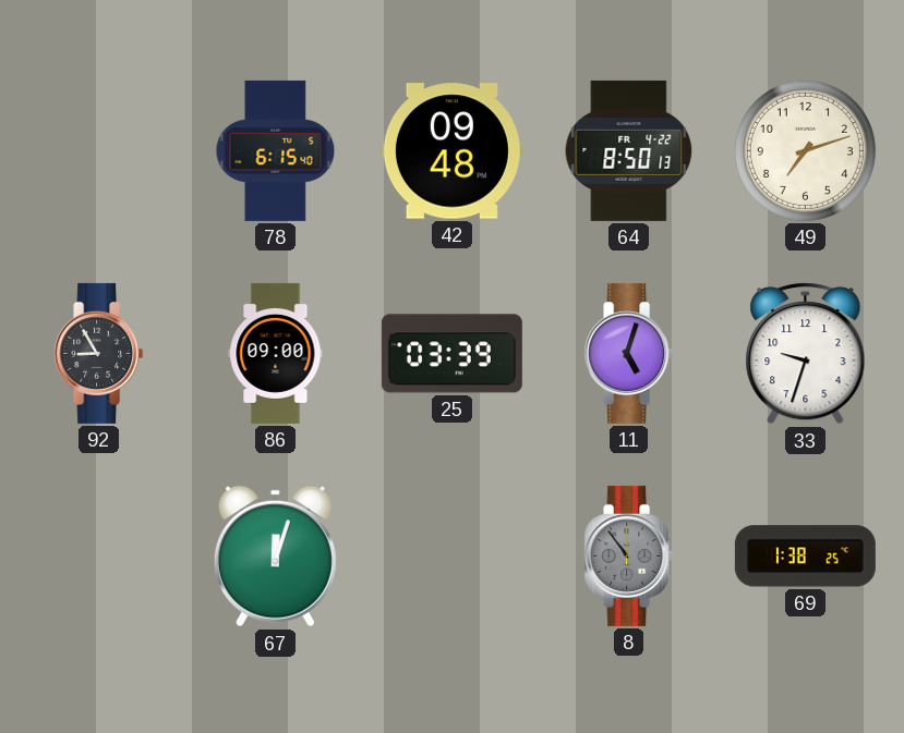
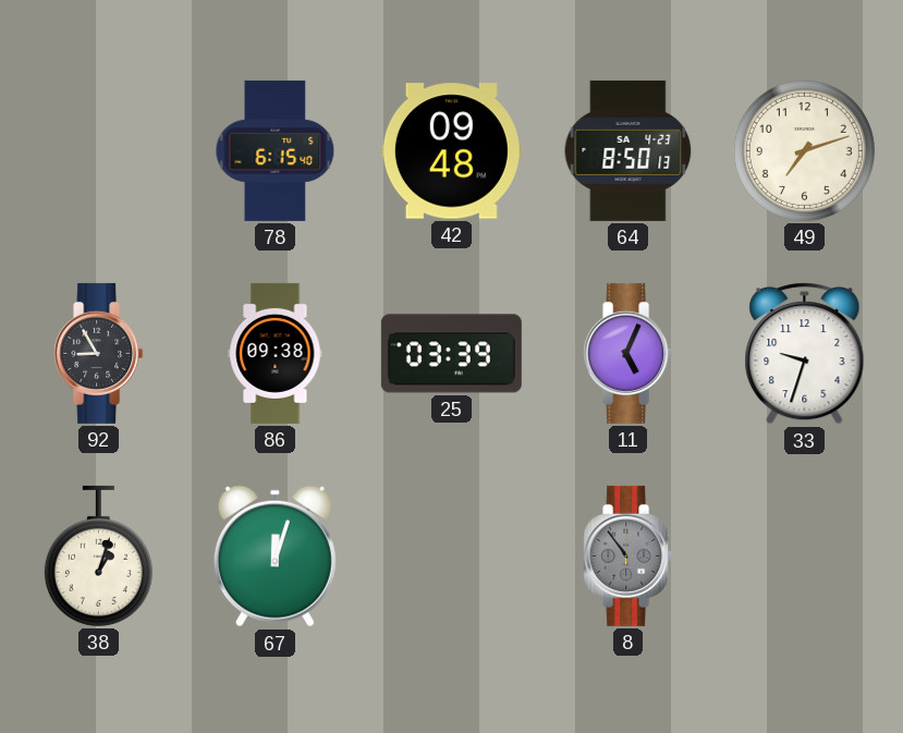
64 date: FR 4-22 -> SA 4-23 (629, 150)
86: 09:00 -> 09:38 (276, 353)
11: 5:03 -> 5:04 (629, 353)
38: none -> 1:03 (98, 555)
69: 1:38 -> none (805, 557)
